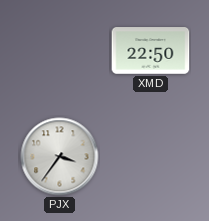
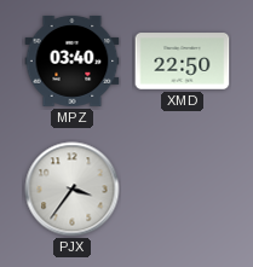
MPZ: none -> 03:40 (73, 60)
